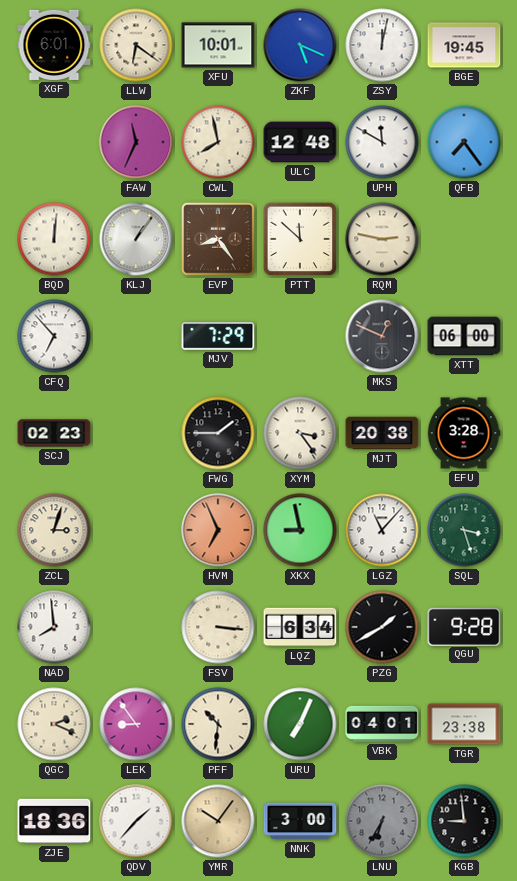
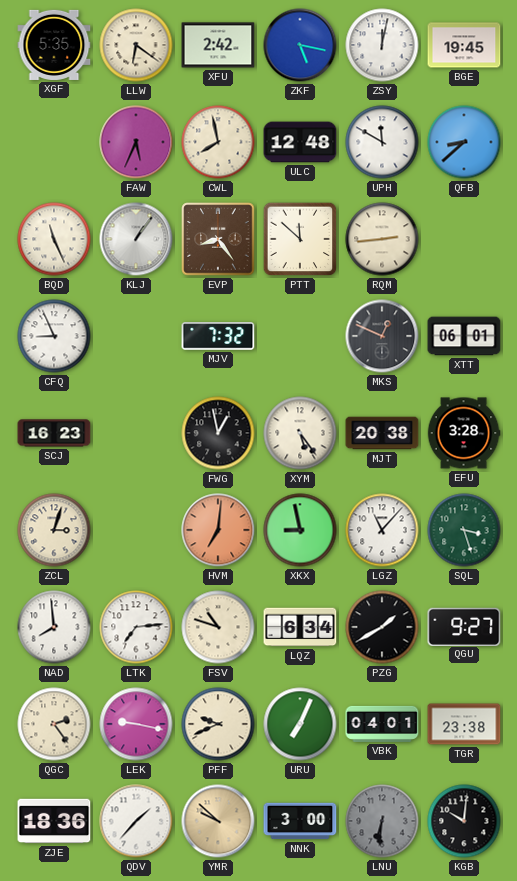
XGF: 6:01 -> 5:35 (54, 45)
XFU: 10:01 -> 2:42 (218, 45)
ZKF: 5:19 -> 5:17 (300, 45)
FAW: 11:34 -> 5:34 (136, 142)
QFB: 7:24 -> 8:38 (464, 142)
BQD: 12:01 -> 11:26 (54, 239)
RQM: 2:47 -> 2:44 (382, 239)
CFQ: 6:53 -> 8:56 (54, 336)
MJV: 7:29 -> 7:32 (218, 336)
XTT: 06:00 -> 06:01 (464, 336)
SCJ: 02:23 -> 16:23 (54, 433)
FWG: 1:45 -> 12:58 (218, 433)
XYM: 3:24 -> 5:24 (300, 433)
HVM: 6:56 -> 7:01 (218, 530)
LTK: none -> 7:14 (136, 627)
FSV: 3:16 -> 10:48 (218, 627)
QGU: 9:28 -> 9:27 (464, 626)
QGC: 2:19 -> 2:24 (54, 724)
LEK: 8:54 -> 9:17 (136, 724)
PFF: 10:31 -> 9:41 (218, 724)
YMR: 10:06 -> 9:52 (218, 821)
LNU: 6:35 -> 6:31 (382, 821)
KGB: 8:59 -> 10:01 (464, 821)
